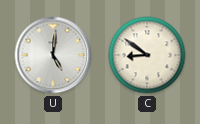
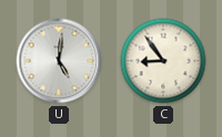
C: 8:51 -> 8:54 (163, 61)
